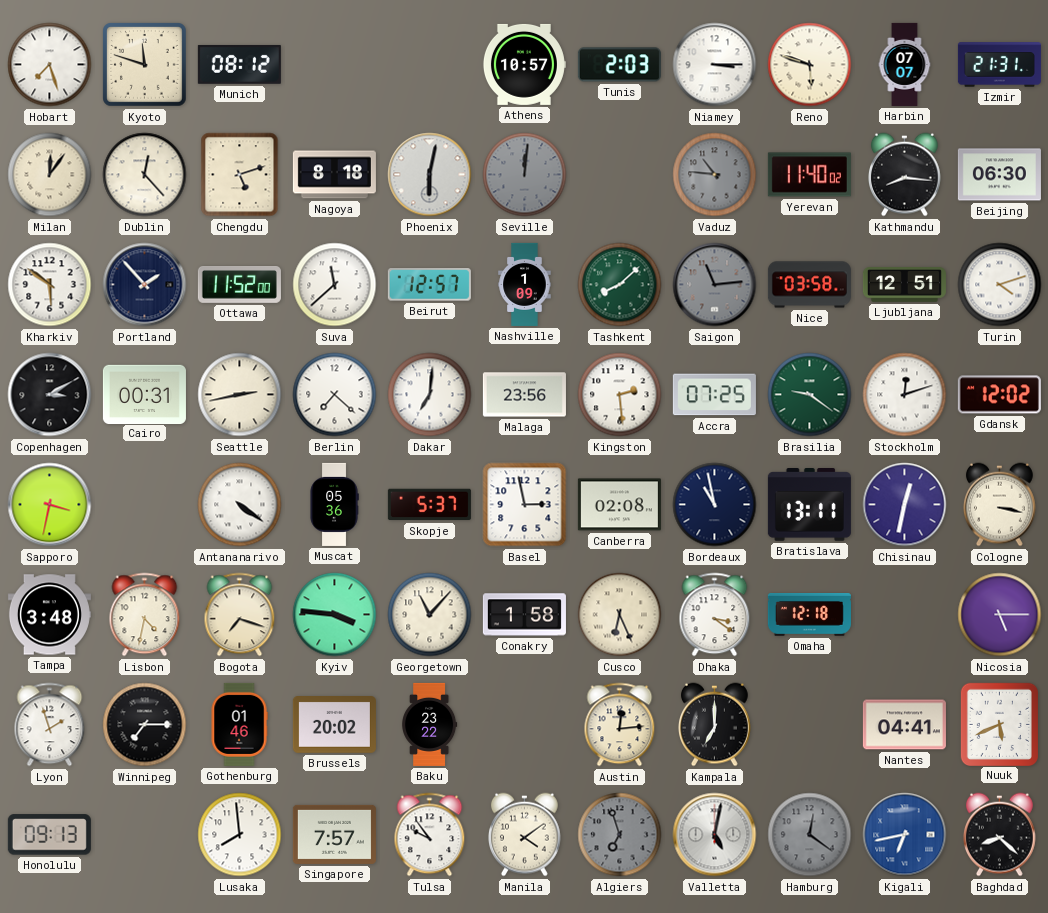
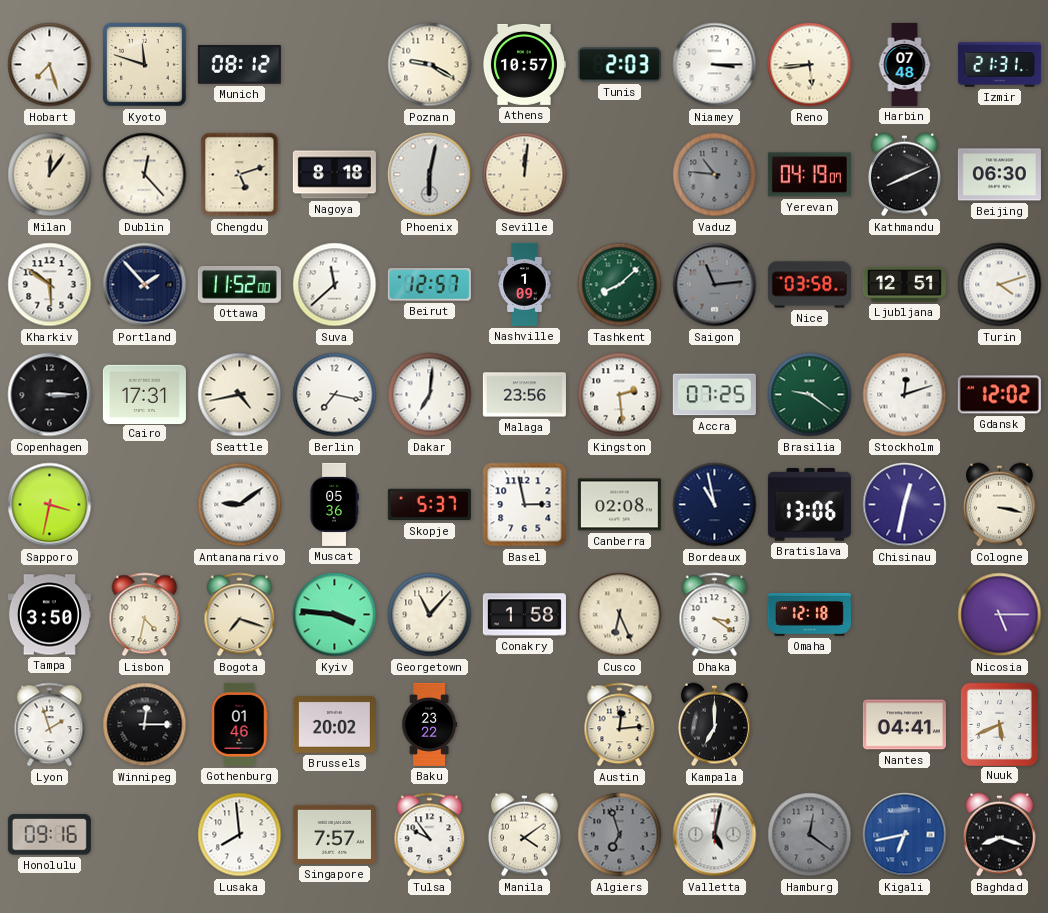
Poznan: none -> 9:20 (430, 65)
Reno: 5:48 -> 5:44 (810, 65)
Harbin: 07:07 -> 07:48 (905, 64)
Seville dial: grey -> cream (525, 175)
Yerevan: 11:40 -> 04:19 (809, 175)
Kathmandu: 8:16 -> 8:11 (905, 175)
Copenhagen: 3:10 -> 3:15 (50, 395)
Cairo: 00:31 -> 17:31 (144, 394)
Seattle: 2:43 -> 4:43 (240, 395)
Berlin: 7:22 -> 7:17 (335, 395)
Antananarivo: 4:21 -> 9:09 (240, 505)
Bratislava: 13:11 -> 13:06 (809, 505)
Tampa: 3:48 -> 3:50 (49, 615)
Winnipeg: 7:15 -> 12:15 (145, 725)
Honolulu: 09:13 -> 09:16 (49, 835)
Baghdad: 8:22 -> 8:18 (1000, 835)
